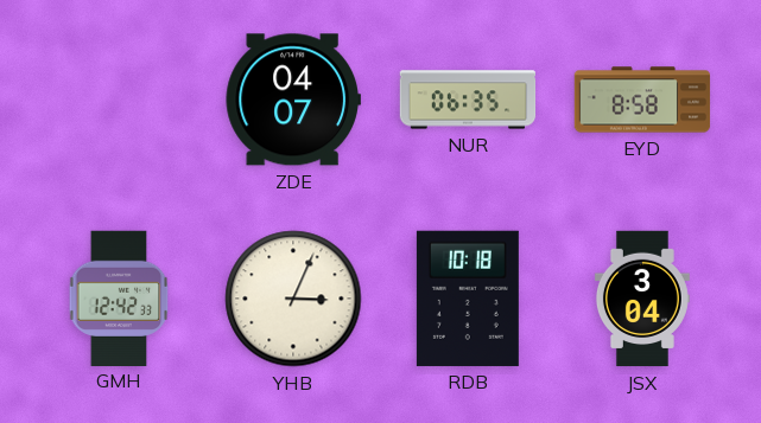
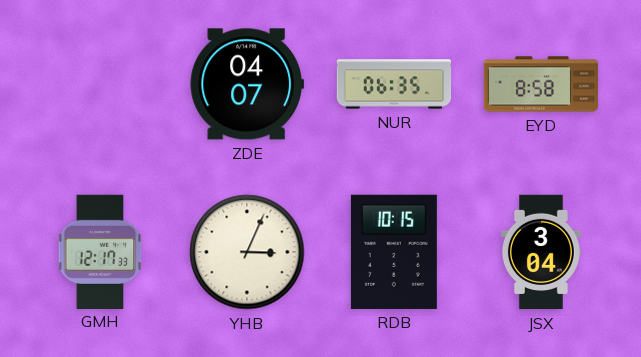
GMH: 12:42 -> 12:17 (100, 251)
RDB: 10:18 -> 10:15 (394, 252)
